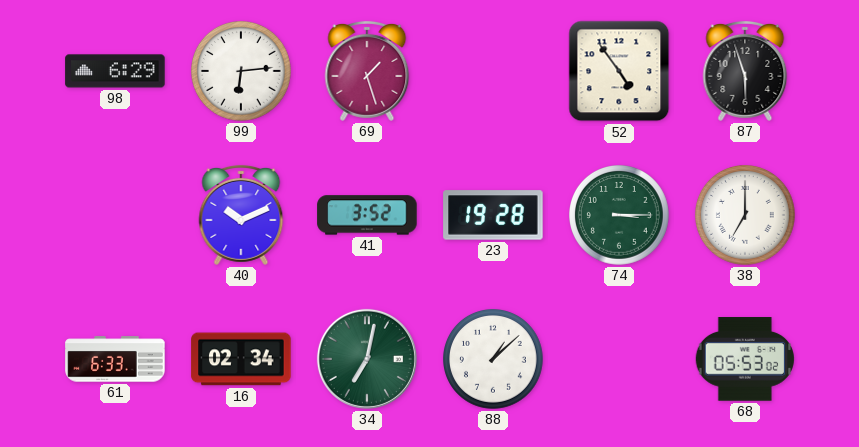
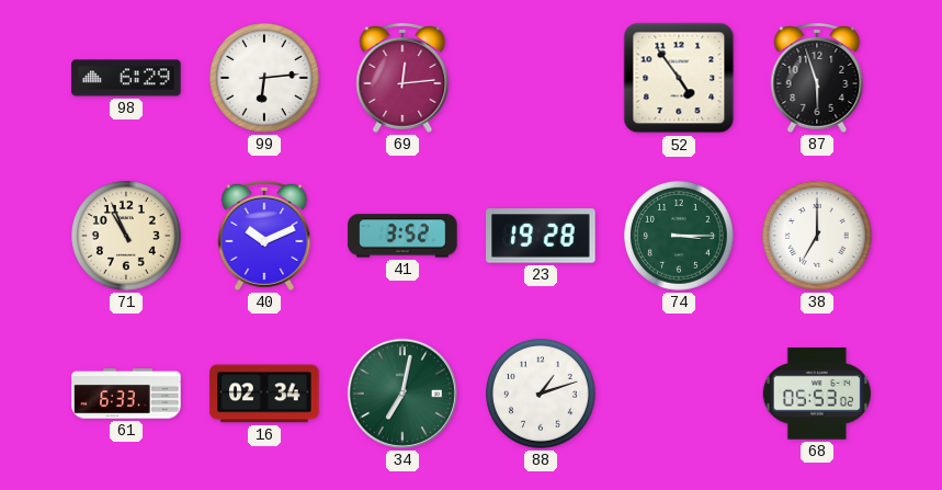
69: 1:27 -> 12:14 (402, 78)
71: none -> 10:56 (127, 237)
88: 1:08 -> 1:12 (542, 395)
